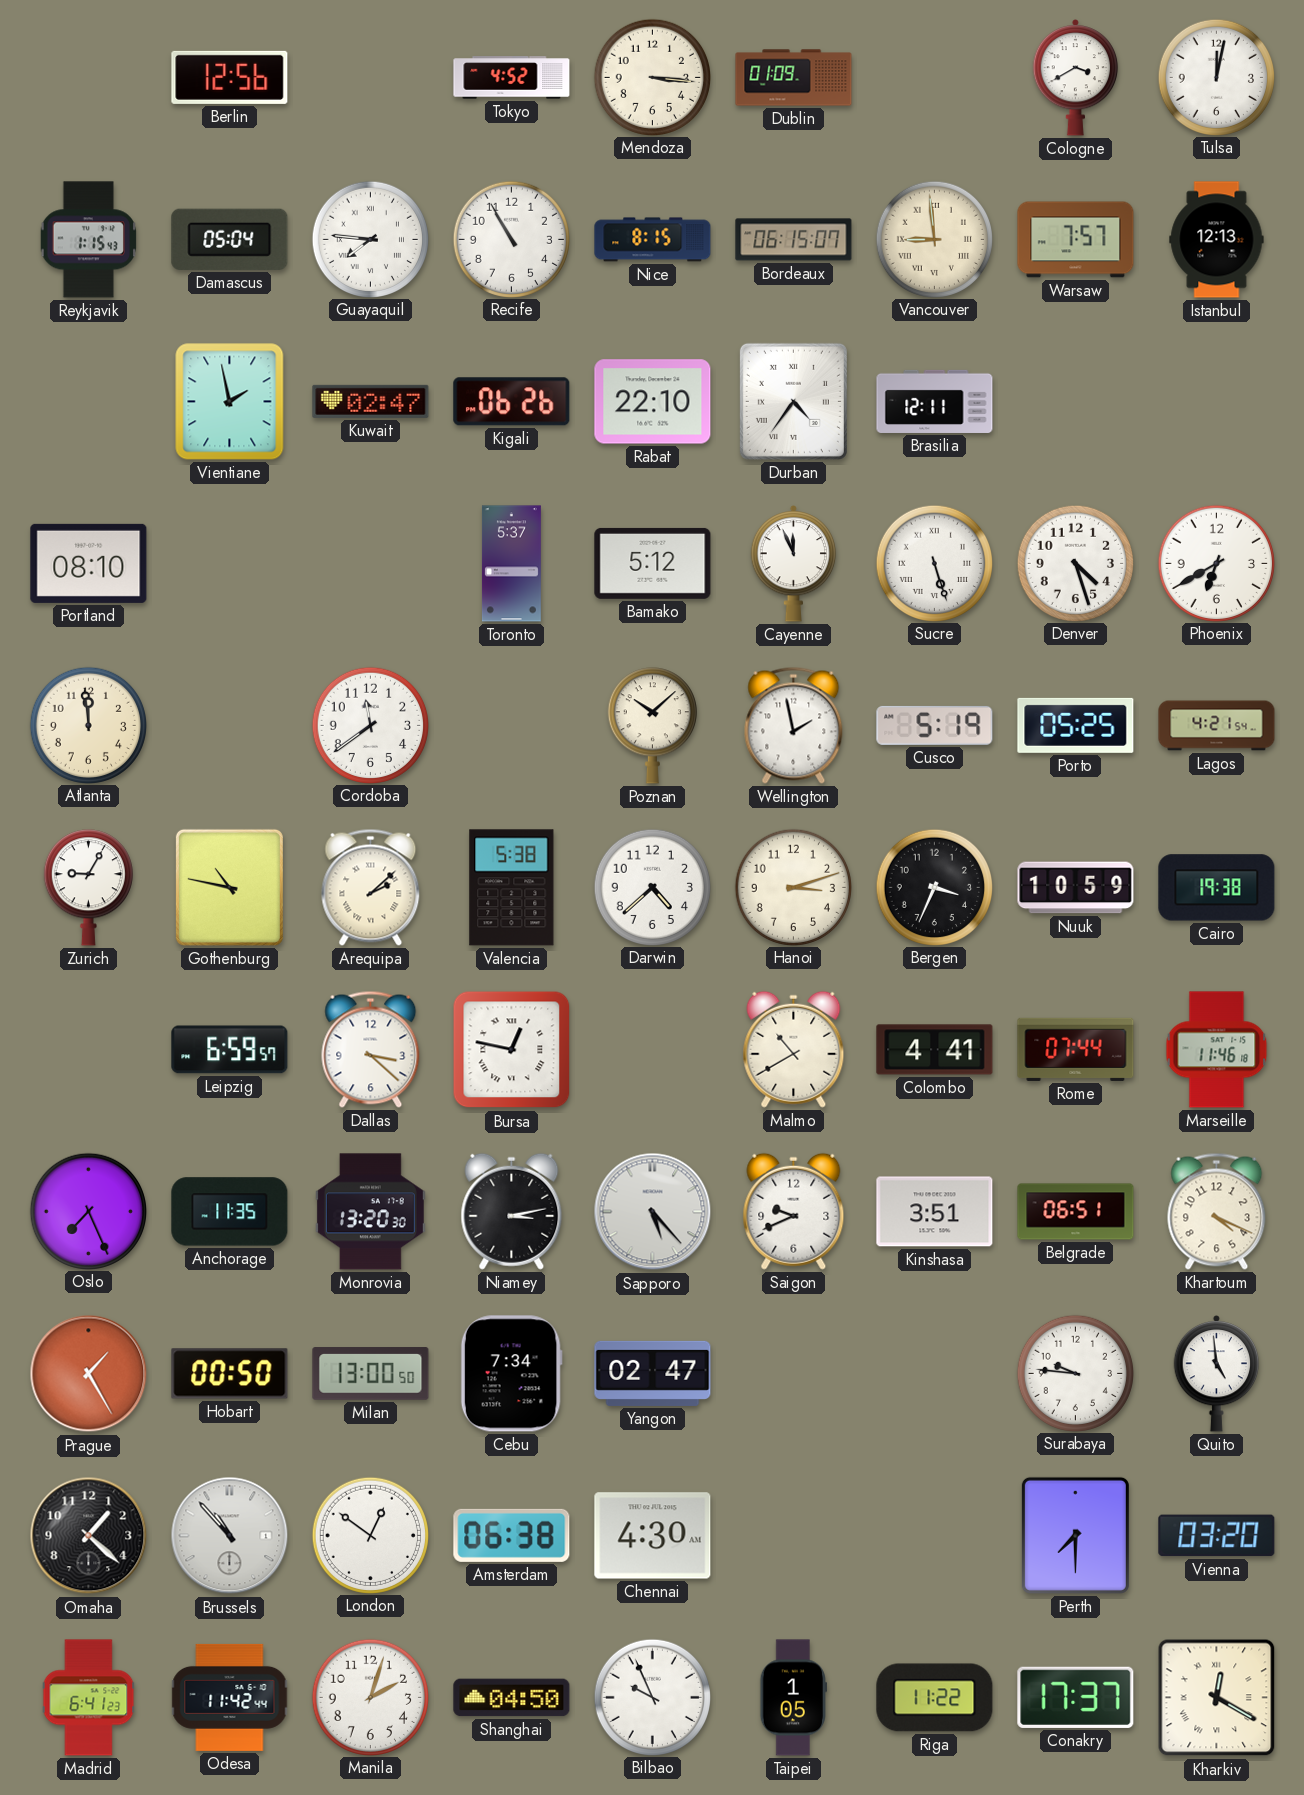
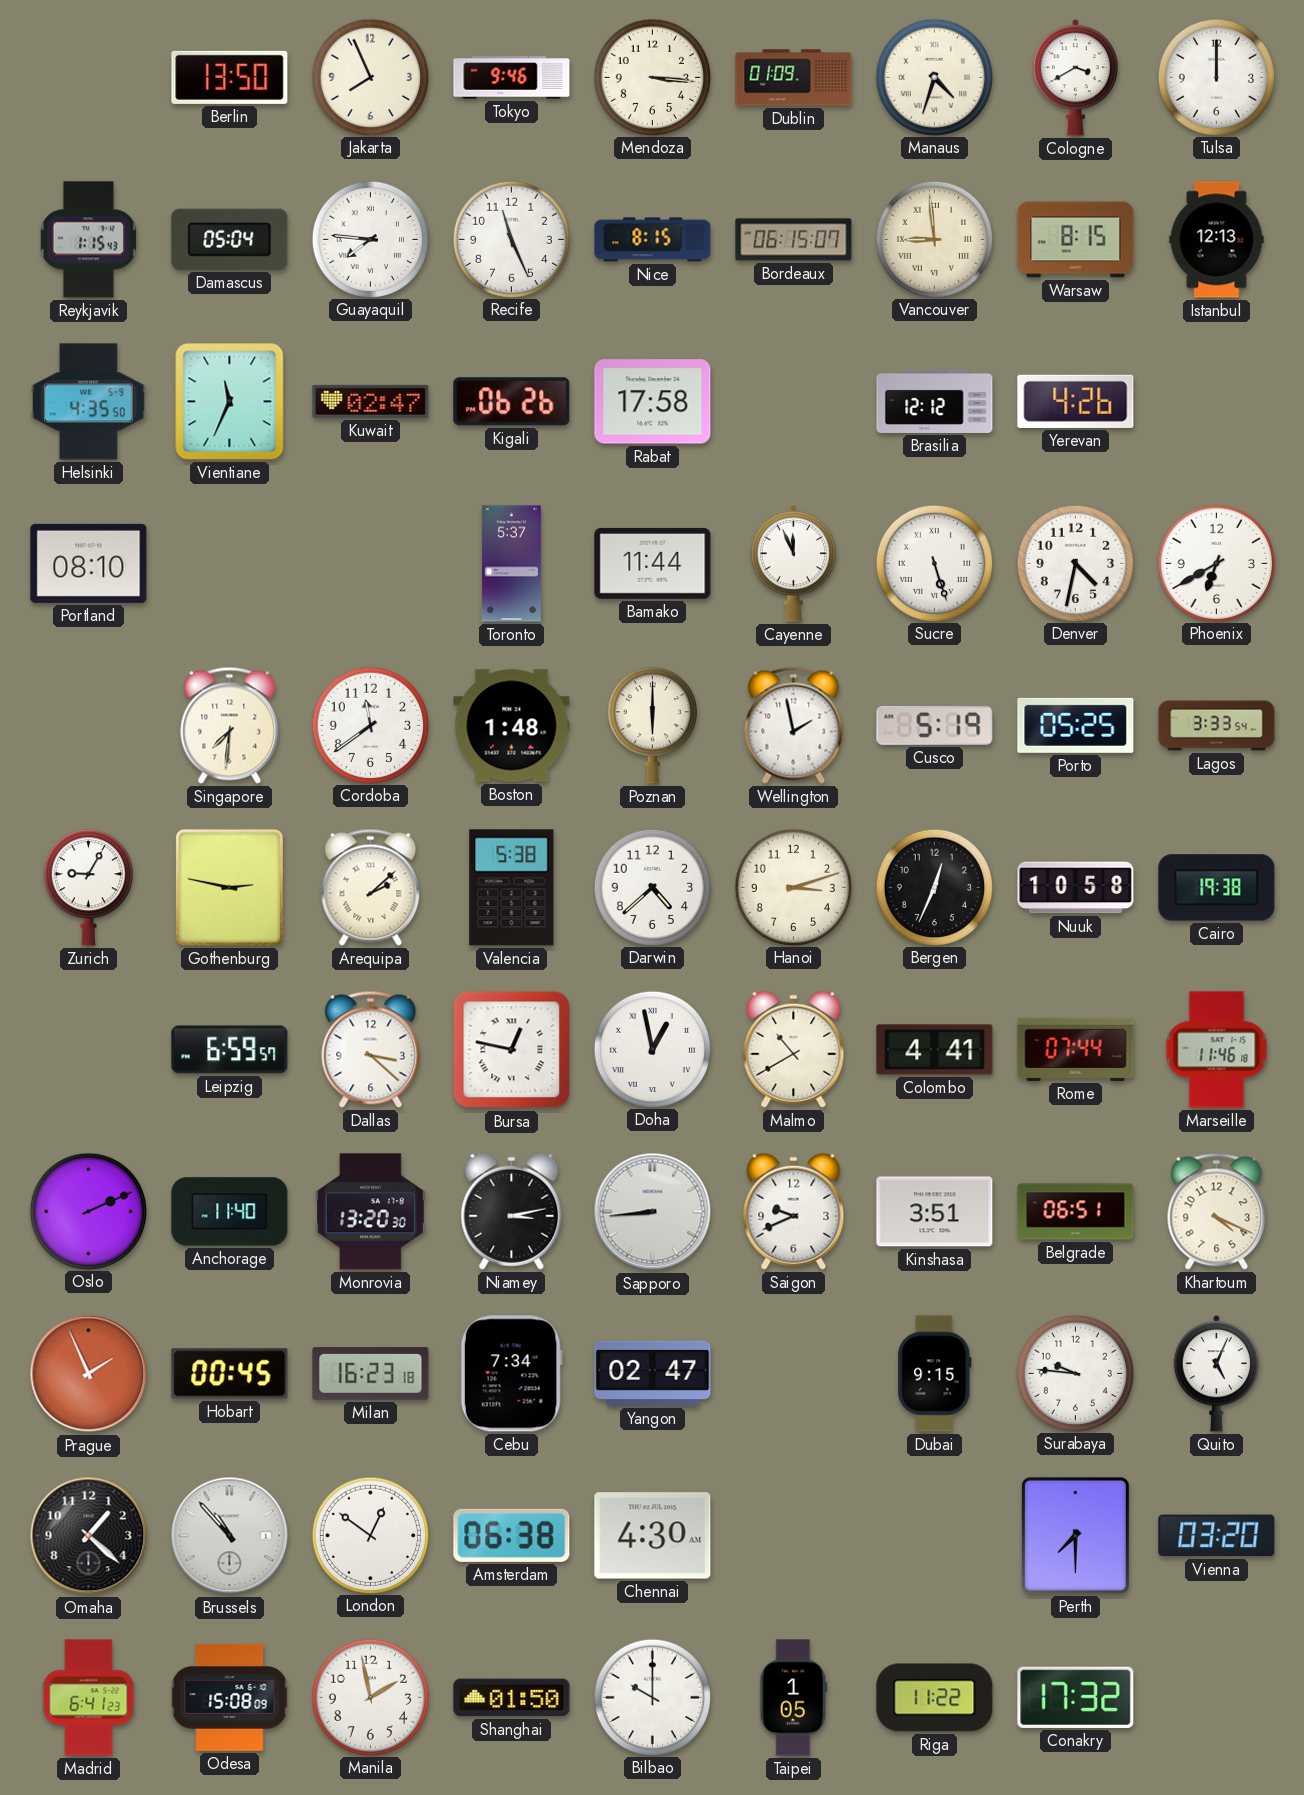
Berlin: 12:56 -> 13:50 (230, 77)
Jakarta: none -> 7:56 (370, 77)
Tokyo: 4:52 -> 9:46 (512, 78)
Manaus: none -> 4:33 (934, 77)
Tulsa: 12:02 -> 12:00 (1216, 77)
Recife: 10:55 -> 11:26 (511, 239)
Warsaw: 7:57 -> 8:15 (1076, 240)
Helsinki: none -> 4:35 (88, 402)
Vientiane: 1:58 -> 11:34 (230, 402)
Rabat: 22:10 -> 17:58 (653, 402)
Durban: 4:36 -> none (793, 401)
Brasilia: 12:11 -> 12:12 (935, 401)
Yerevan: none -> 4:26 (1076, 401)
Bamako: 5:12 -> 11:44 (653, 563)
Denver: 4:27 -> 4:32 (1075, 563)
Atlanta: 11:59 -> none (88, 725)
Singapore: none -> 7:31 (230, 725)
Boston: none -> 1:48 (512, 726)
Poznan: 10:08 -> 6:00 (652, 726)
Lagos: 4:21 -> 3:33 (1217, 726)
Gothenburg: 10:47 -> 2:47 (229, 887)
Bergen: 3:34 -> 12:34 (934, 887)
Nuuk: 10:59 -> 10:58 (1076, 888)
Doha: none -> 12:58 (652, 1049)
Oslo: 7:26 -> 2:11 (88, 1211)
Anchorage: 11:35 -> 11:40 (230, 1212)
Sapporo: 5:23 -> 8:44 (653, 1212)
Prague: 1:25 -> 1:56 (89, 1374)
Hobart: 00:50 -> 00:45 (230, 1374)
Milan: 13:00 -> 16:23 (371, 1374)
Dubai: none -> 9:15 (935, 1374)
Quito: 4:59 -> 5:04 (1217, 1374)
Odesa: 11:42 -> 15:08 (230, 1697)
Manila: 2:03 -> 1:58 (370, 1697)
Shanghai: 04:50 -> 01:50 (512, 1698)
Bilbao: 9:56 -> 10:00 (652, 1697)
Conakry: 17:37 -> 17:32 (1076, 1697)
Kharkiv: 12:20 -> none (1217, 1698)
